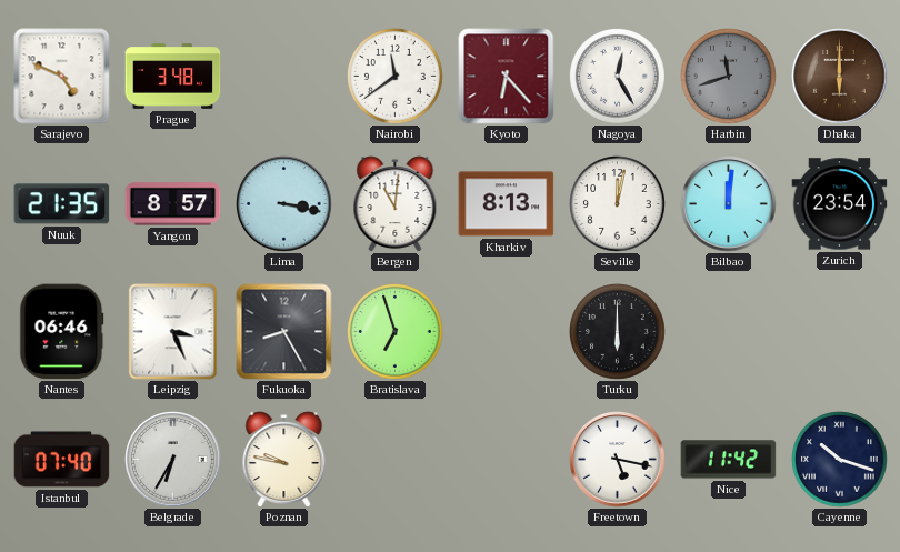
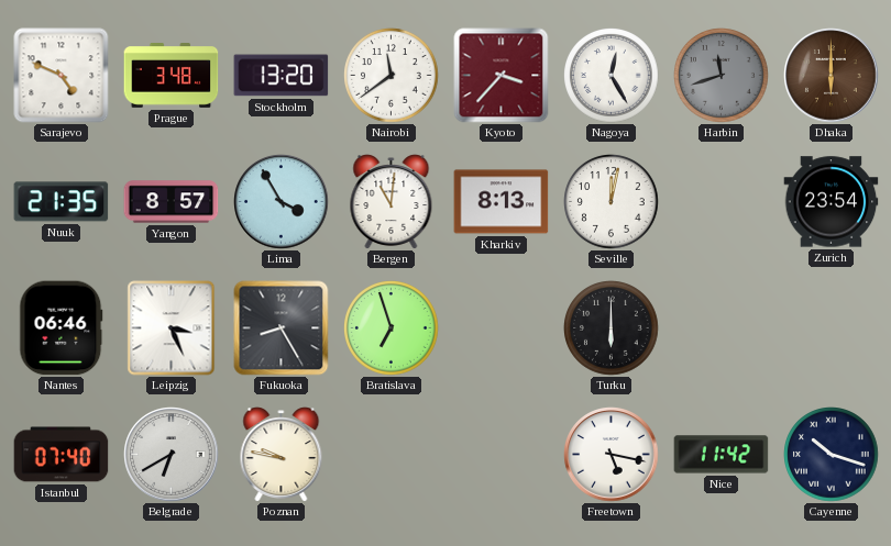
Stockholm: none -> 13:20 (282, 76)
Kyoto: 6:23 -> 3:37 (502, 76)
Lima: 3:17 -> 3:55 (282, 202)
Bilbao: 12:01 -> none (729, 204)
Belgrade: 6:35 -> 6:40 (172, 455)
